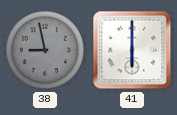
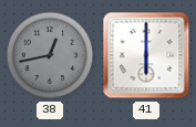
38: 8:58 -> 12:43 (50, 55)
